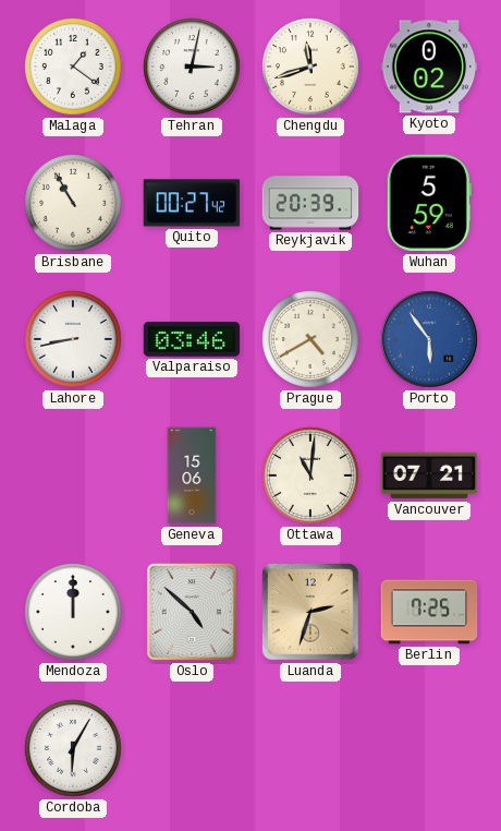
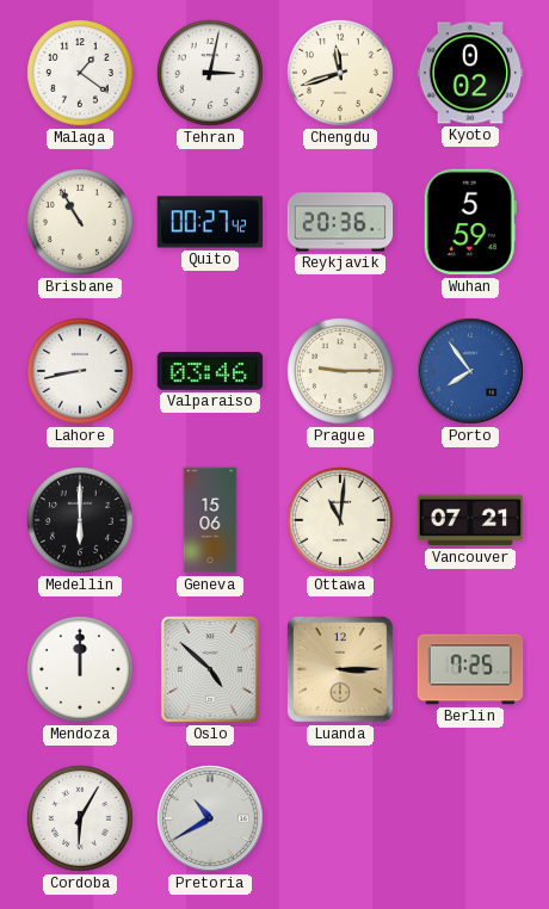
Reykjavik: 20:39 -> 20:36 (340, 222)
Prague: 4:40 -> 9:15 (341, 372)
Porto: 5:54 -> 7:54 (471, 372)
Medellin: none -> 6:00 (81, 521)
Luanda: 2:33 -> 3:15 (340, 669)
Pretoria: none -> 10:40 (211, 820)
